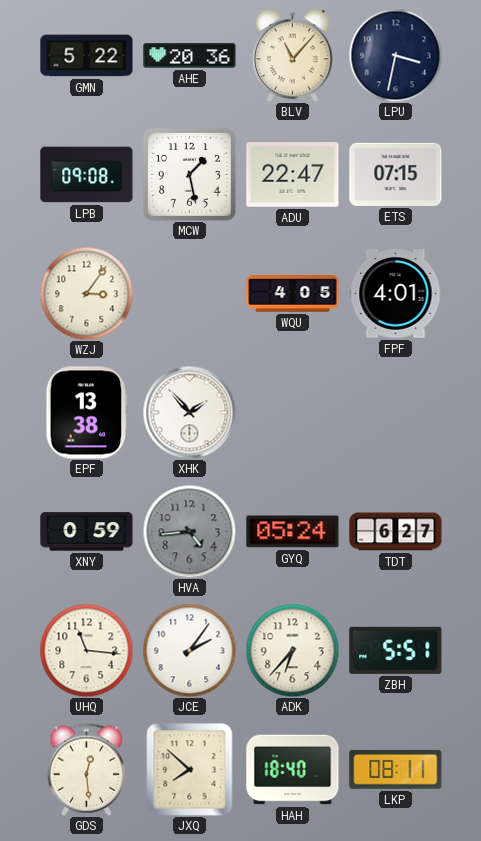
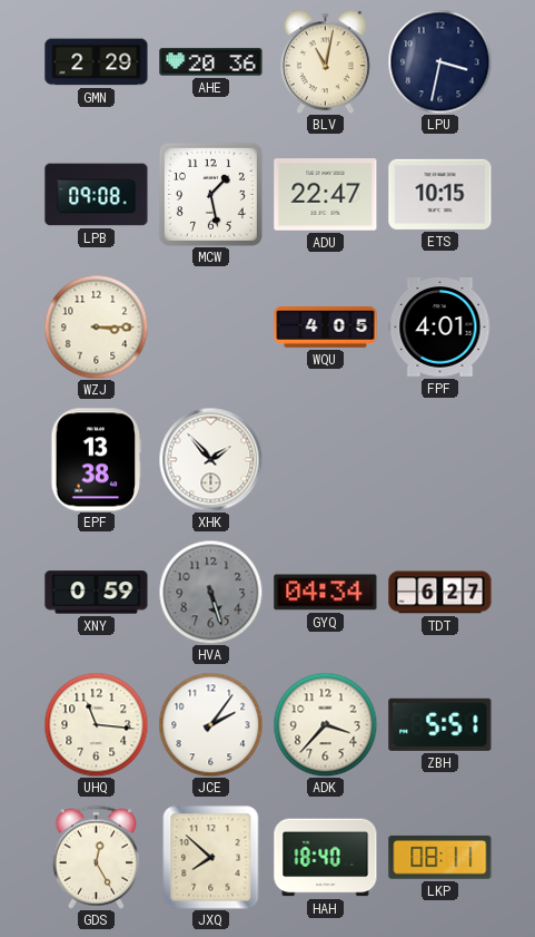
GMN: 5:22 -> 2:29 (97, 62)
BLV: 11:07 -> 11:02 (325, 61)
ETS: 07:15 -> 10:15 (440, 194)
WZJ: 3:06 -> 3:15 (96, 326)
HVA: 4:44 -> 5:27 (210, 592)
GYQ: 05:24 -> 04:34 (326, 593)
ADK: 6:37 -> 3:37 (325, 724)
GDS: 12:29 -> 12:25 (97, 857)
